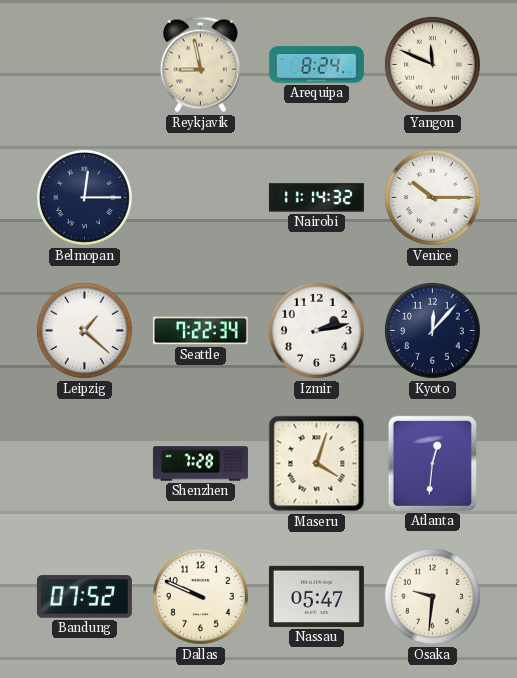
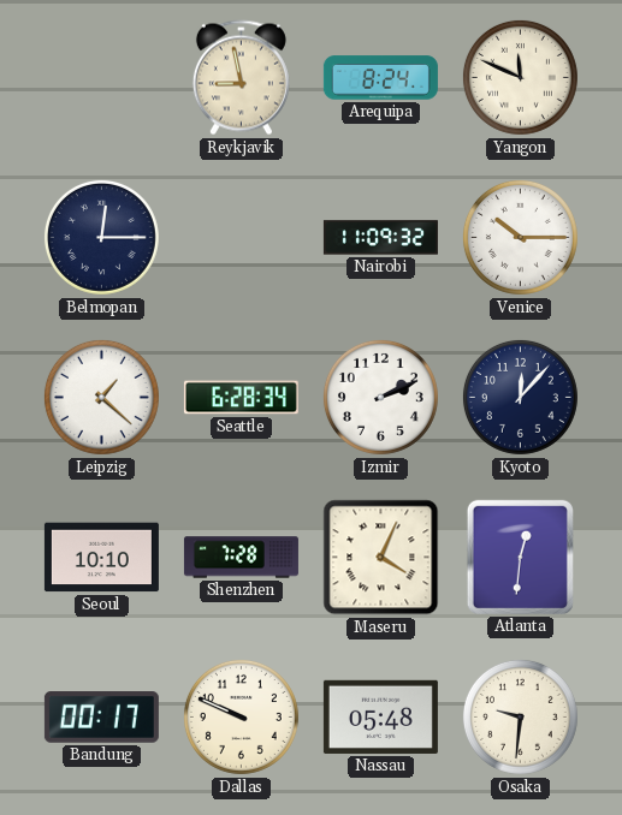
Nairobi: 11:14 -> 11:09 (380, 238)
Seattle: 7:22 -> 6:28 (241, 398)
Izmir: 2:13 -> 2:11 (380, 397)
Seoul: none -> 10:10 (101, 558)
Maseru: 4:03 -> 4:04 (381, 558)
Bandung: 07:52 -> 00:17 (101, 718)
Nassau: 05:47 -> 05:48 (380, 716)
